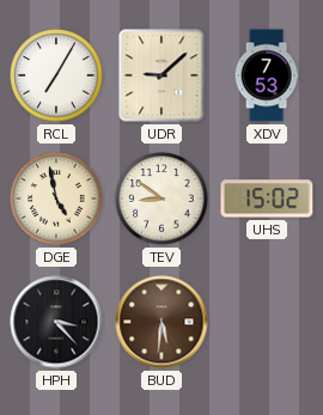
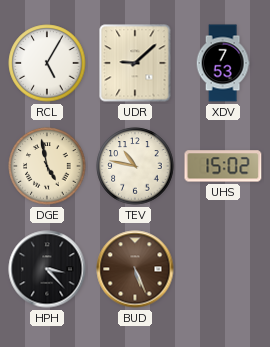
RCL: 7:05 -> 5:05 (47, 63)
TEV: 8:51 -> 10:47 (135, 166)
BUD: 5:31 -> 5:26 (135, 269)
